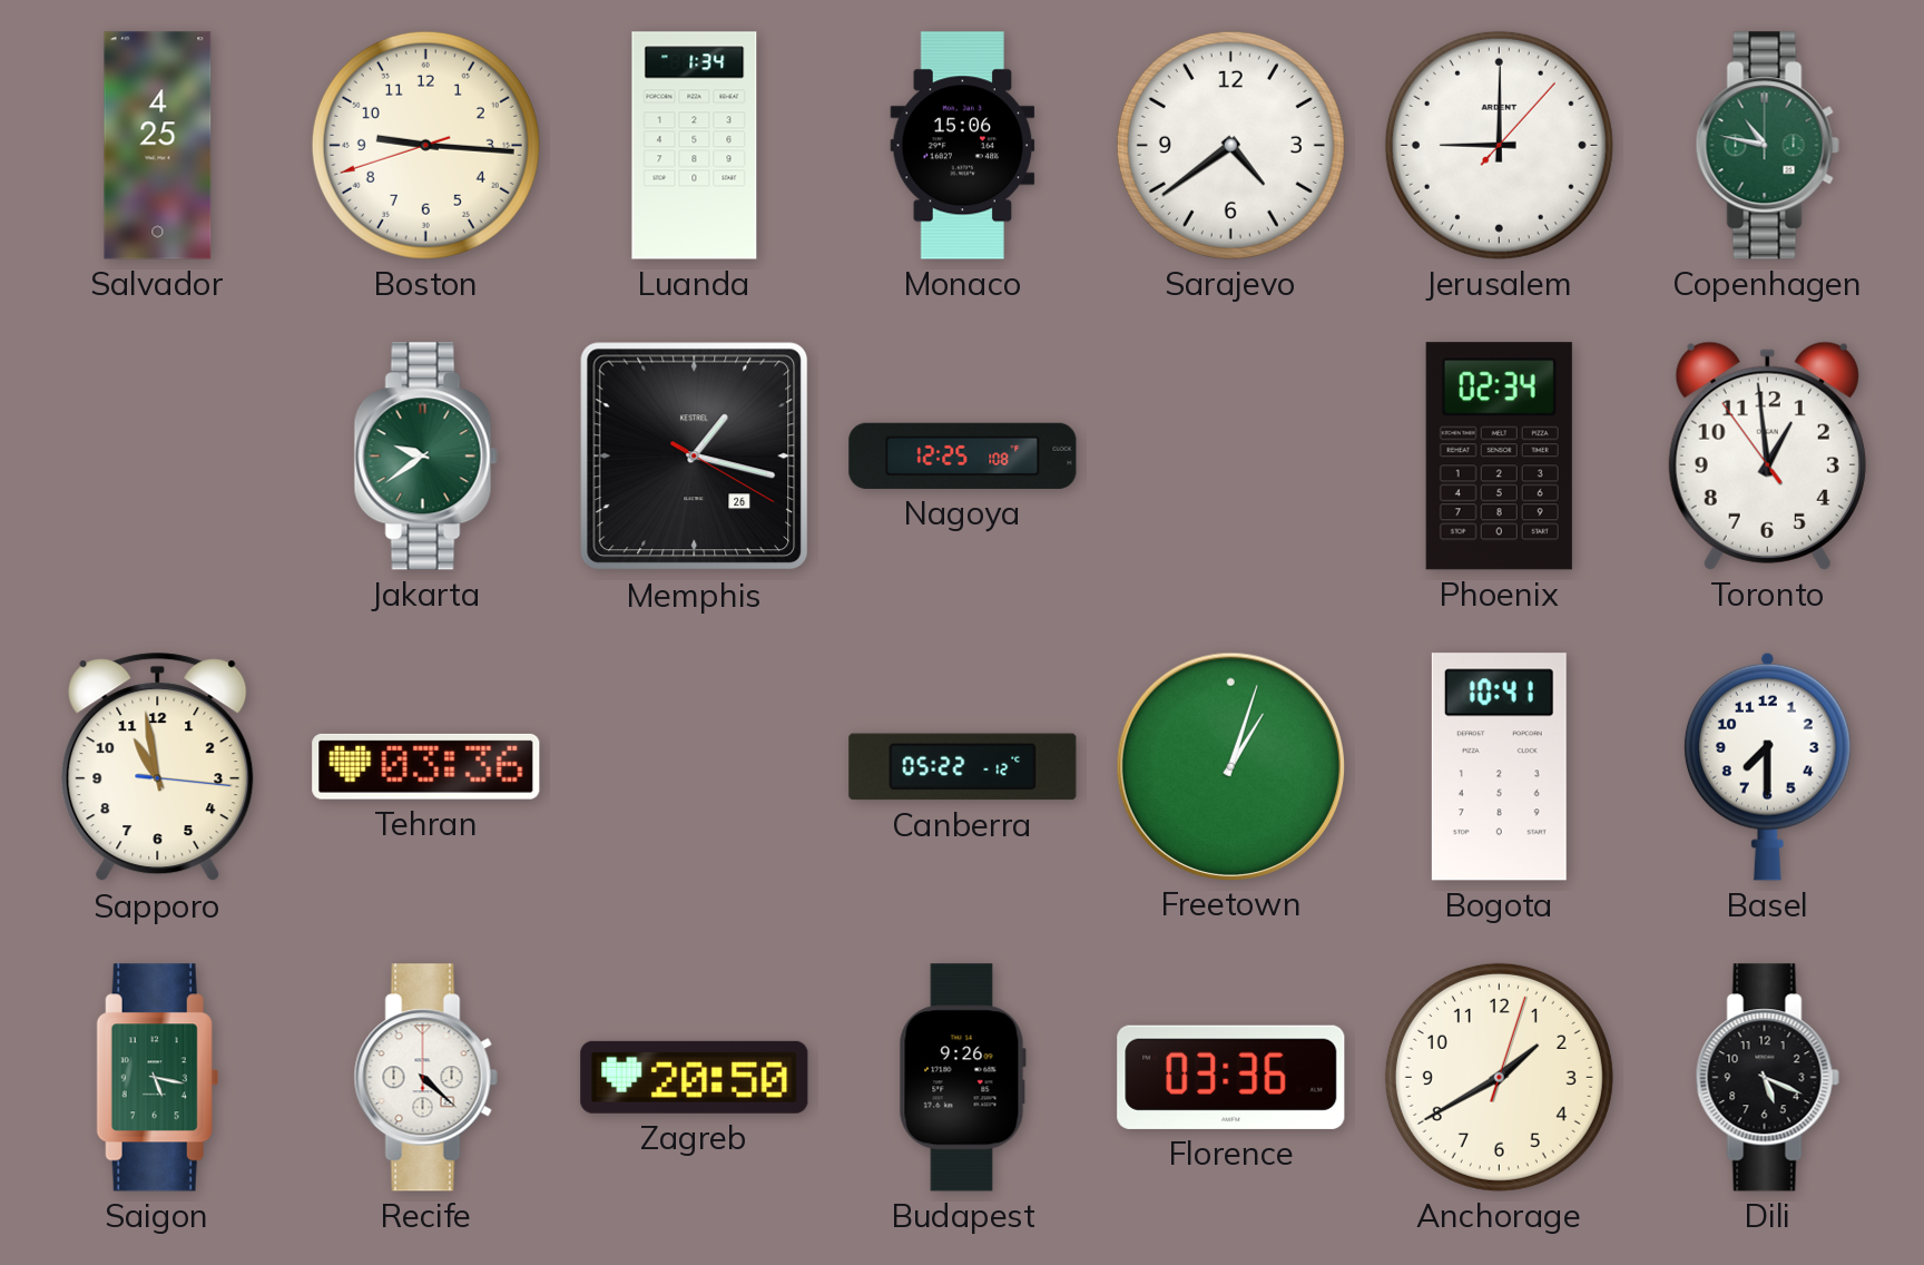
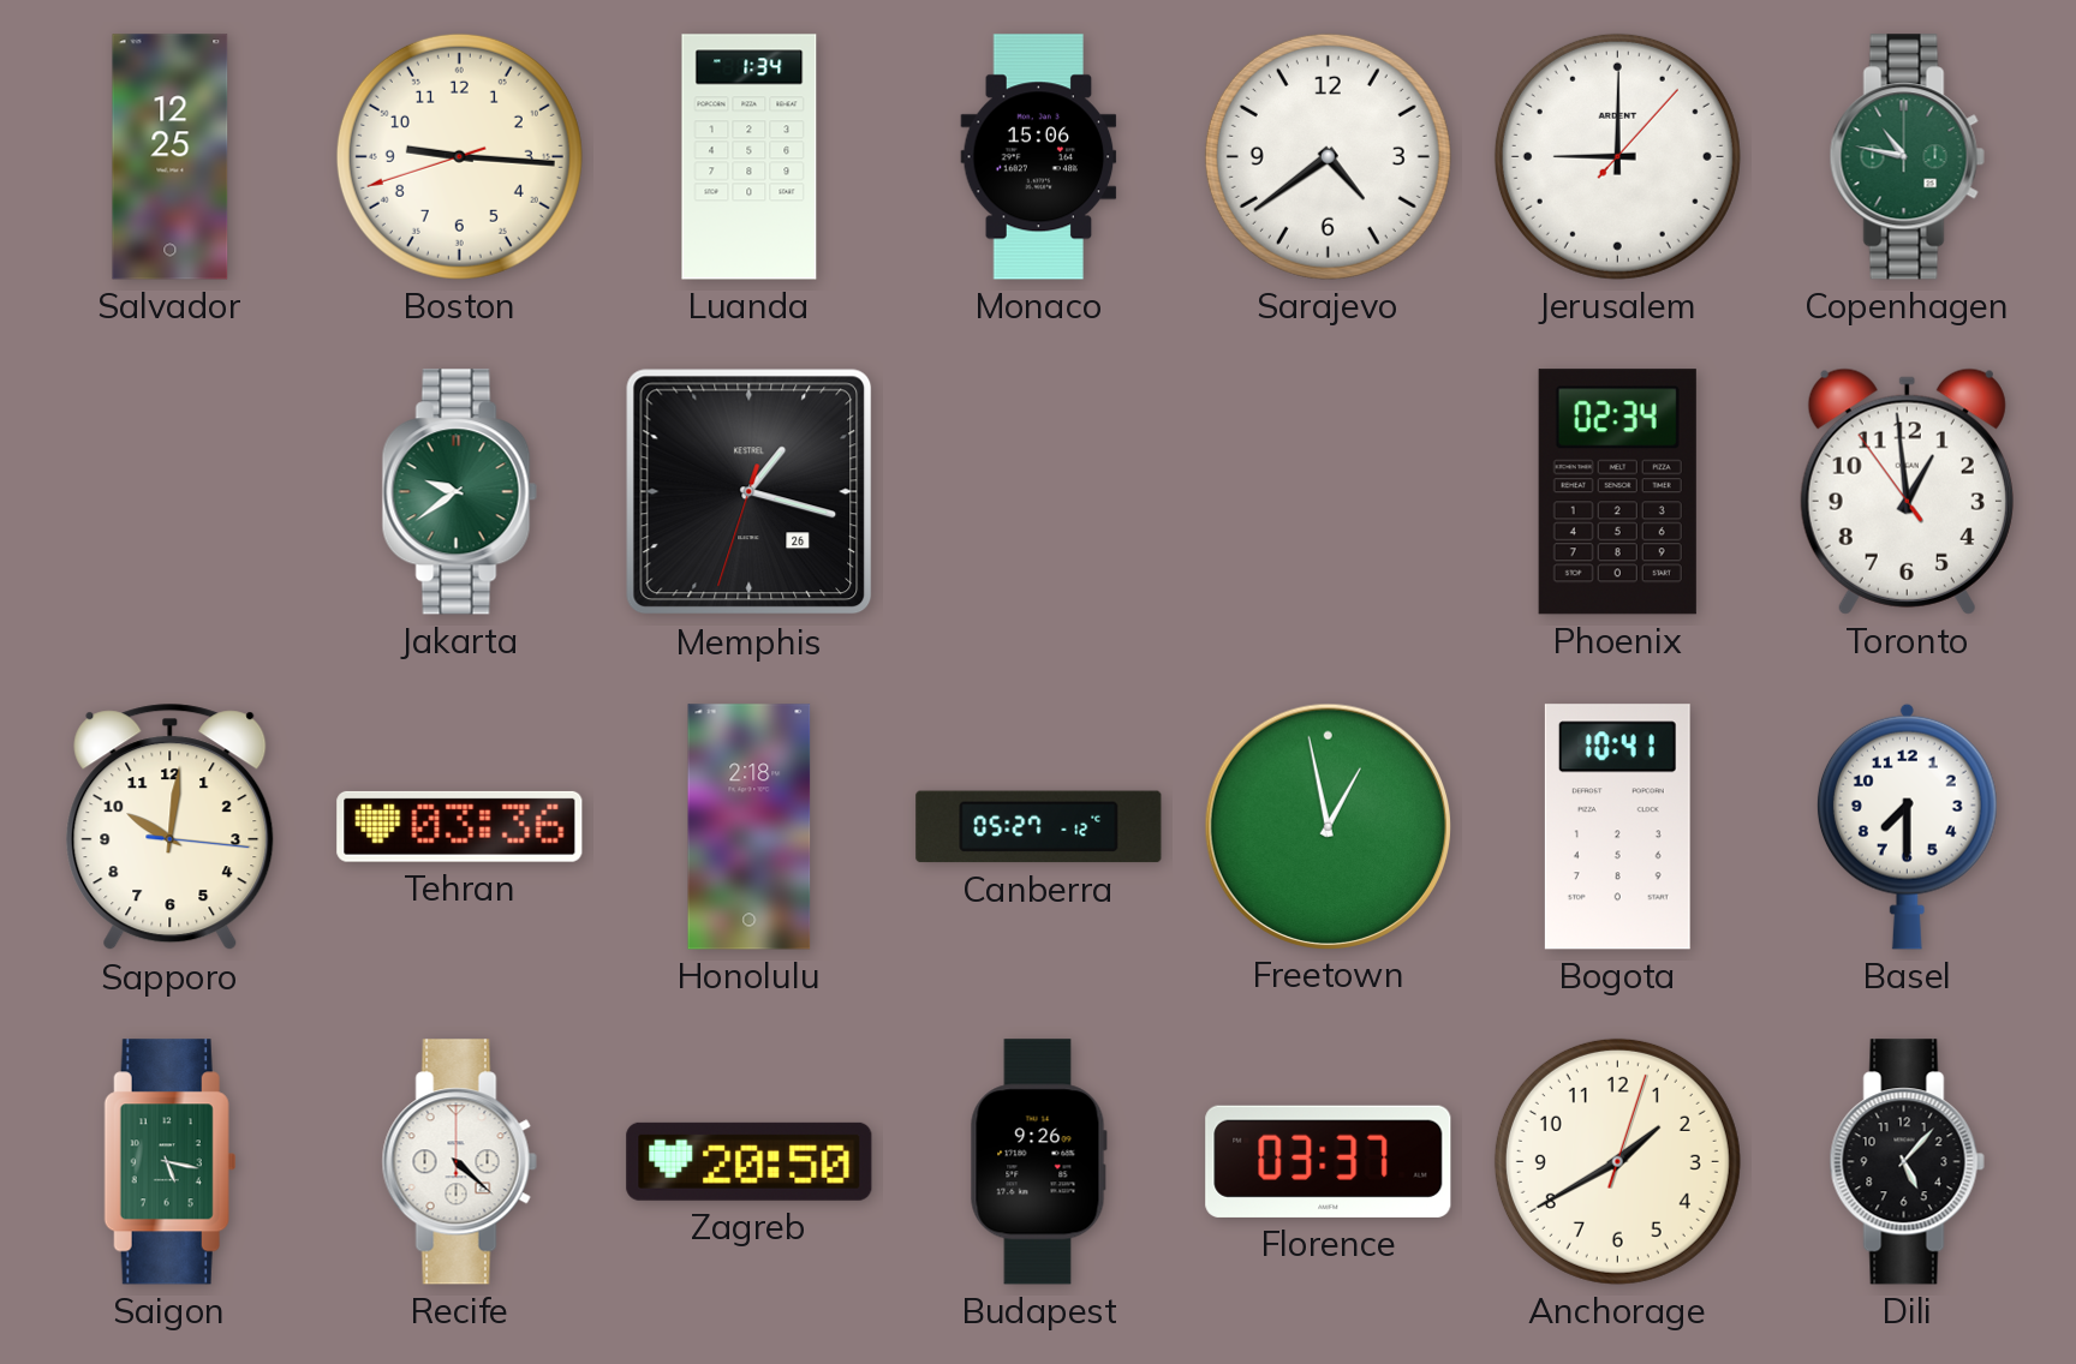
Salvador: 4:25 -> 12:25 (171, 157)
Memphis: 1:17:20 -> 1:17:33 (750, 492)
Nagoya: 12:25 -> none (963, 455)
Sapporo: 10:58 -> 10:01 (171, 827)
Honolulu: none -> 2:18 (750, 827)
Canberra: 05:22 -> 05:27 (1039, 827)
Freetown: 1:03 -> 12:58 (1328, 826)
Florence: 03:36 -> 03:37 (1329, 1161)
Dili: 5:19 -> 5:07 (1907, 1162)
